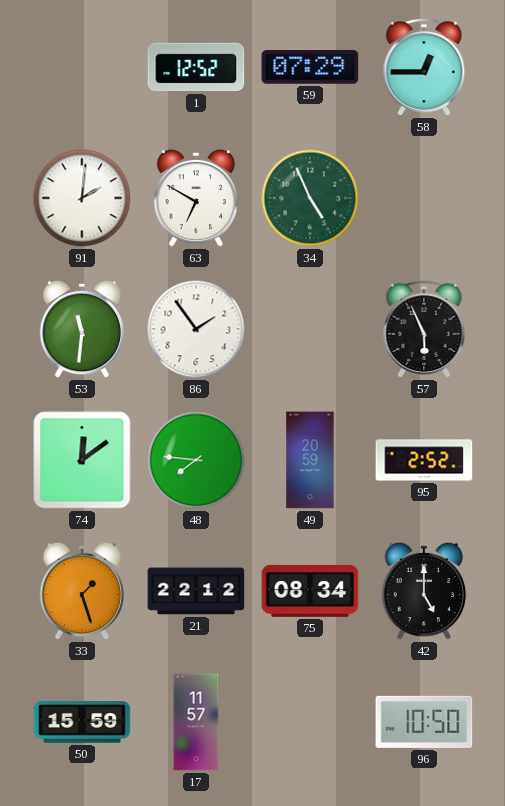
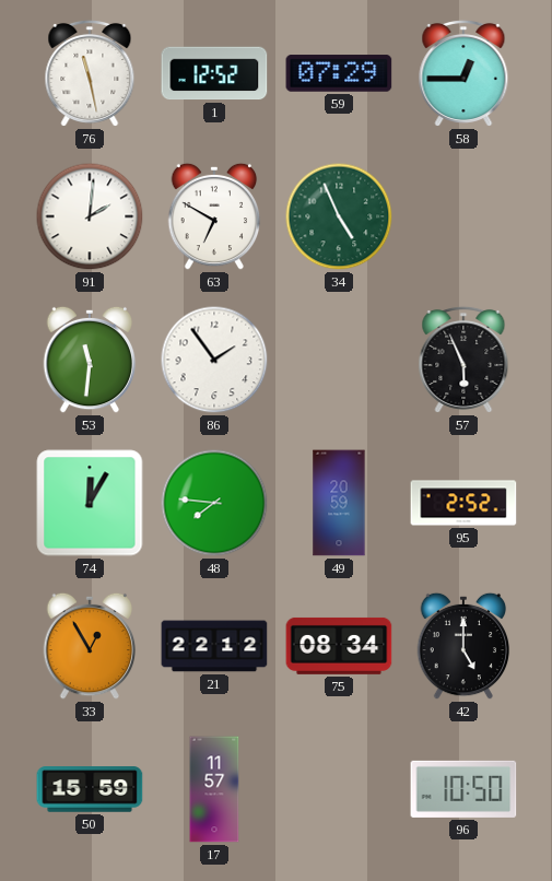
76: none -> 11:28 (90, 73)
74: 12:09 -> 12:05 (90, 503)
33: 1:27 -> 12:55 (90, 646)
